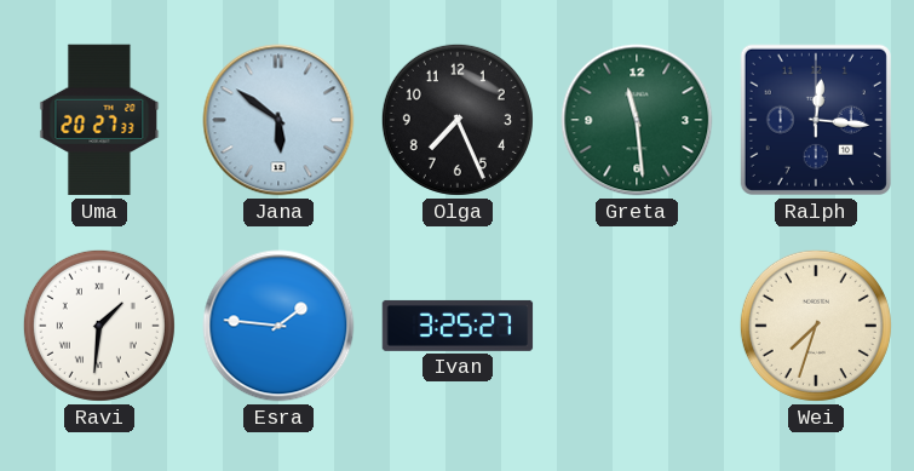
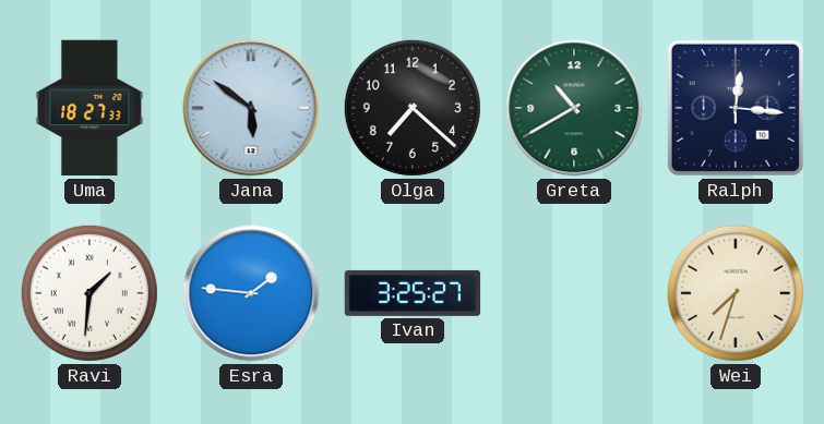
Uma: 20:27 -> 18:27 (89, 108)
Olga: 7:26 -> 7:22 (413, 108)
Greta: 11:29 -> 10:40 (574, 108)
